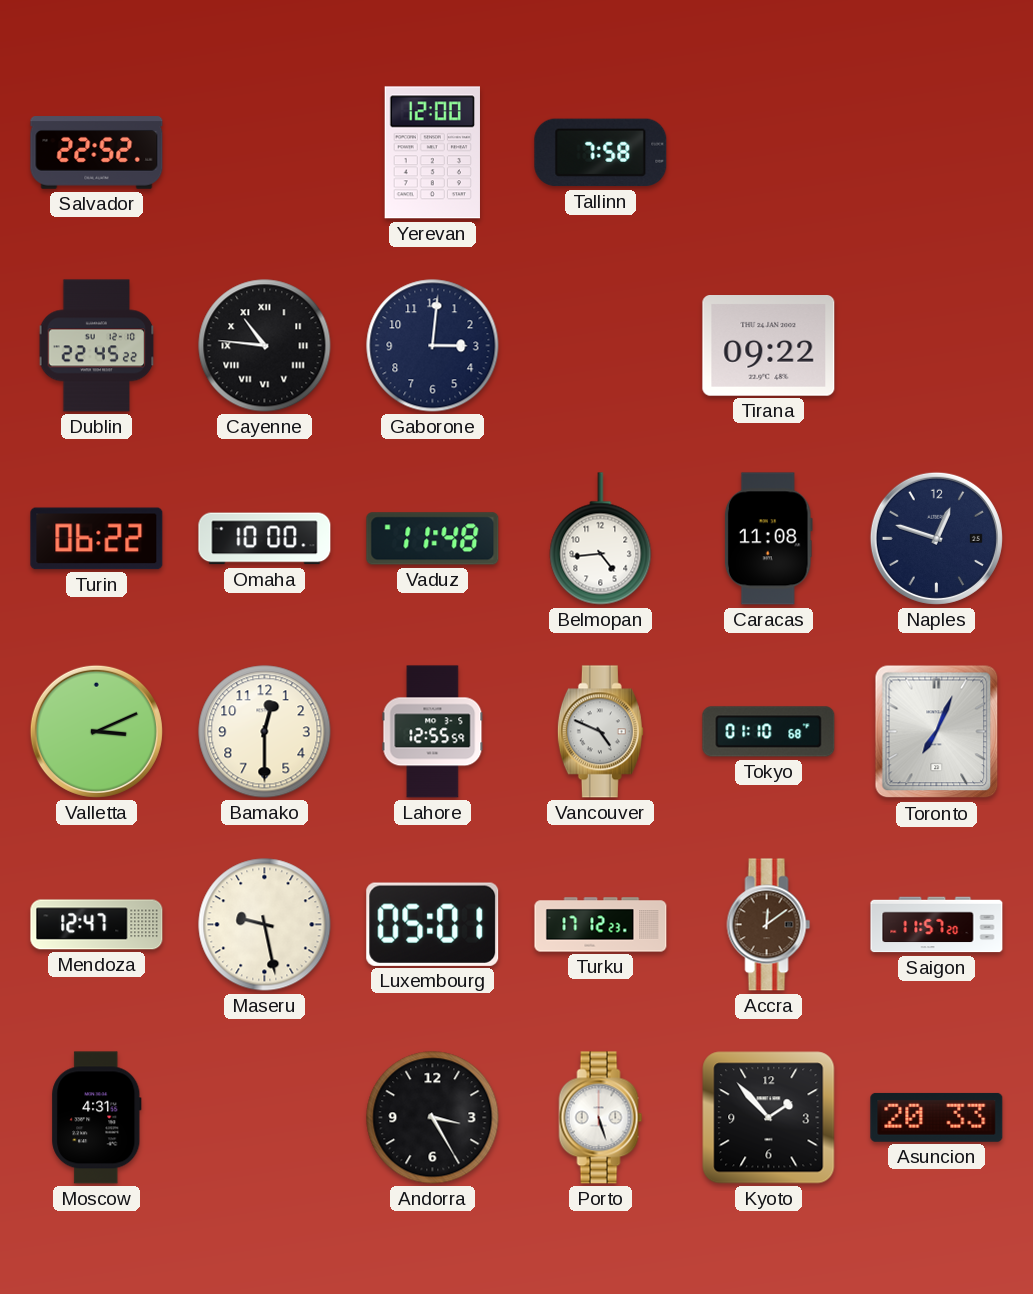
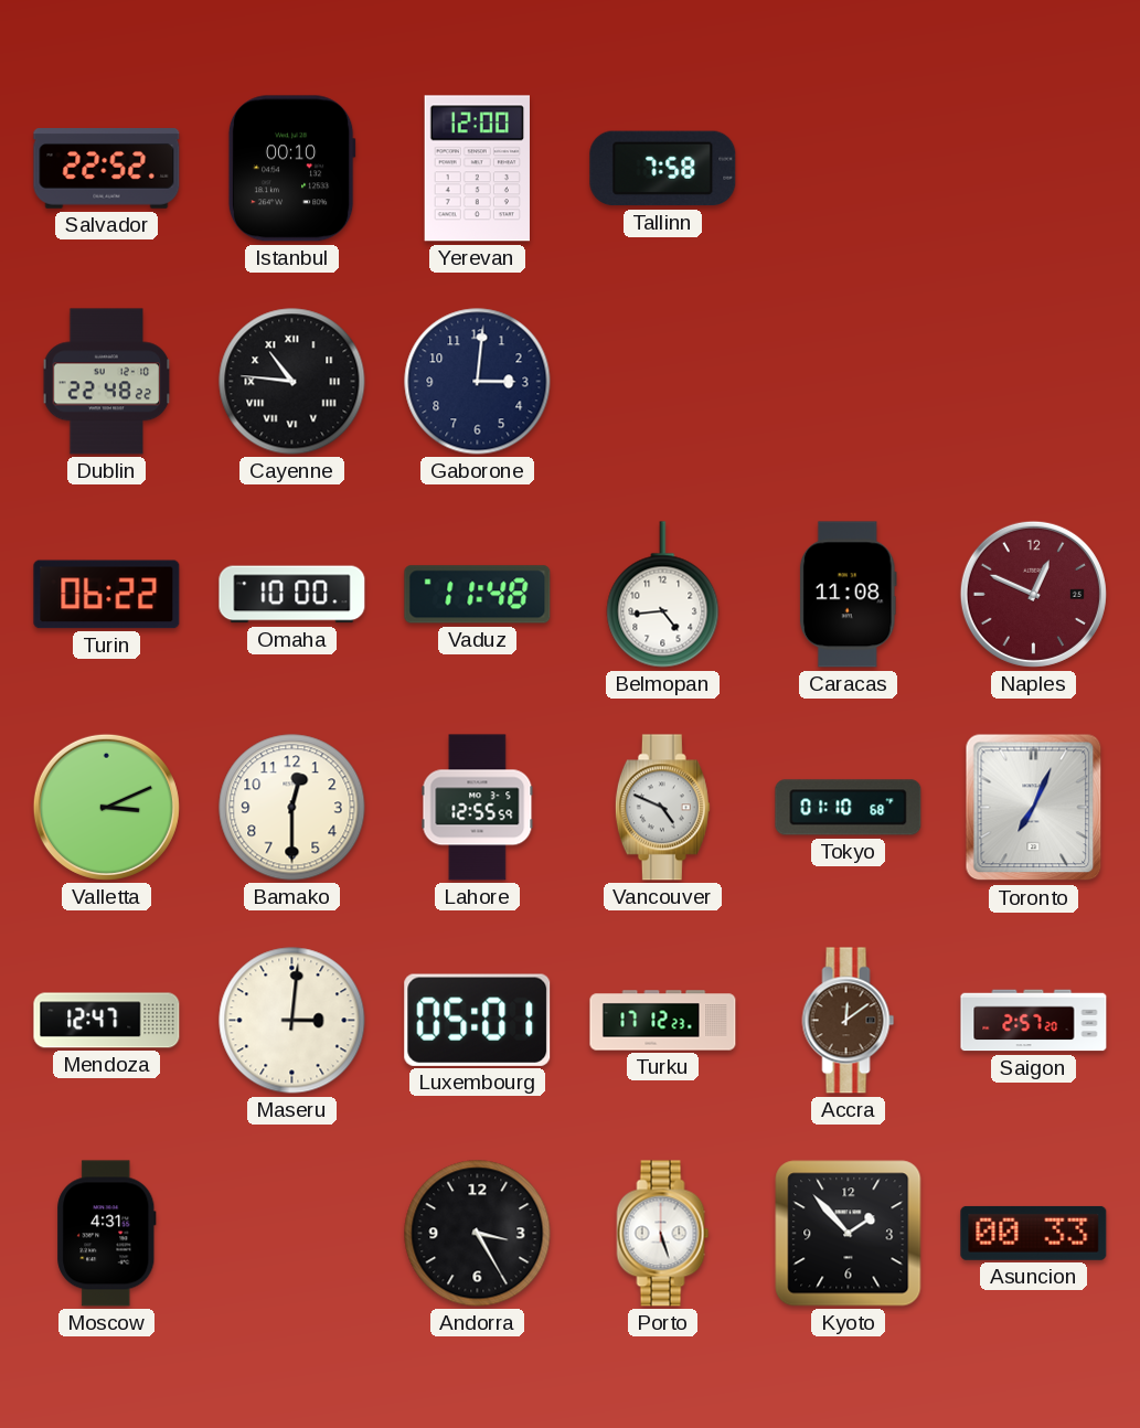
Istanbul: none -> 00:10 (291, 169)
Dublin: 22:45 -> 22:48 (107, 382)
Tirana: 09:22 -> none (769, 346)
Naples: 12:48 -> 12:49 (1033, 594)
Naples dial: navy -> burgundy (1033, 594)
Maseru: 9:28 -> 3:01 (292, 1021)
Saigon: 11:57 -> 2:57 (1034, 1021)
Asuncion: 20:33 -> 00:33 (1034, 1233)
